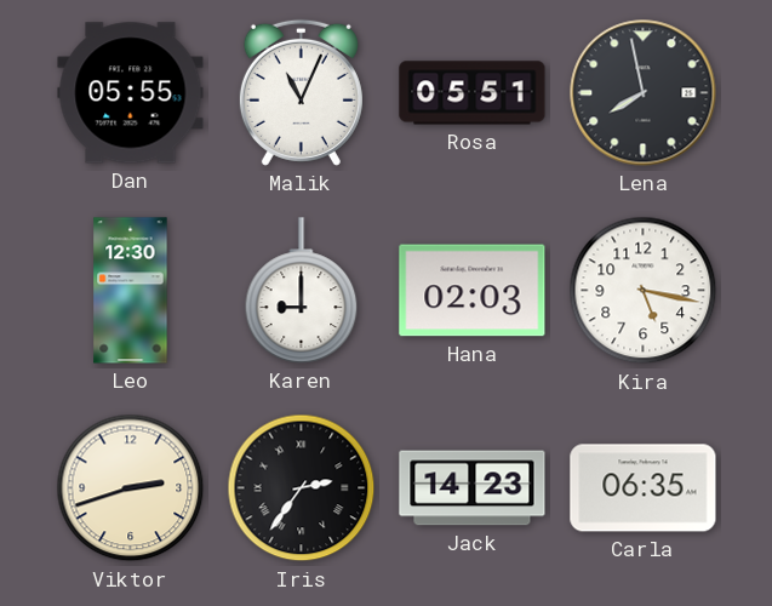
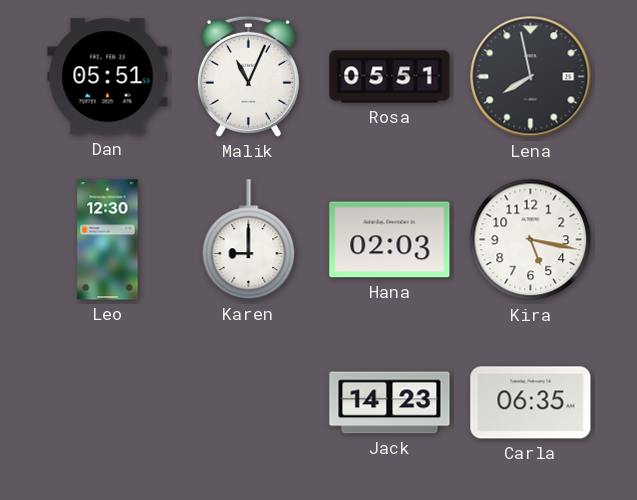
Dan: 05:55 -> 05:51 (108, 77)
Viktor: 2:42 -> none (131, 488)
Iris: 2:36 -> none (302, 488)
